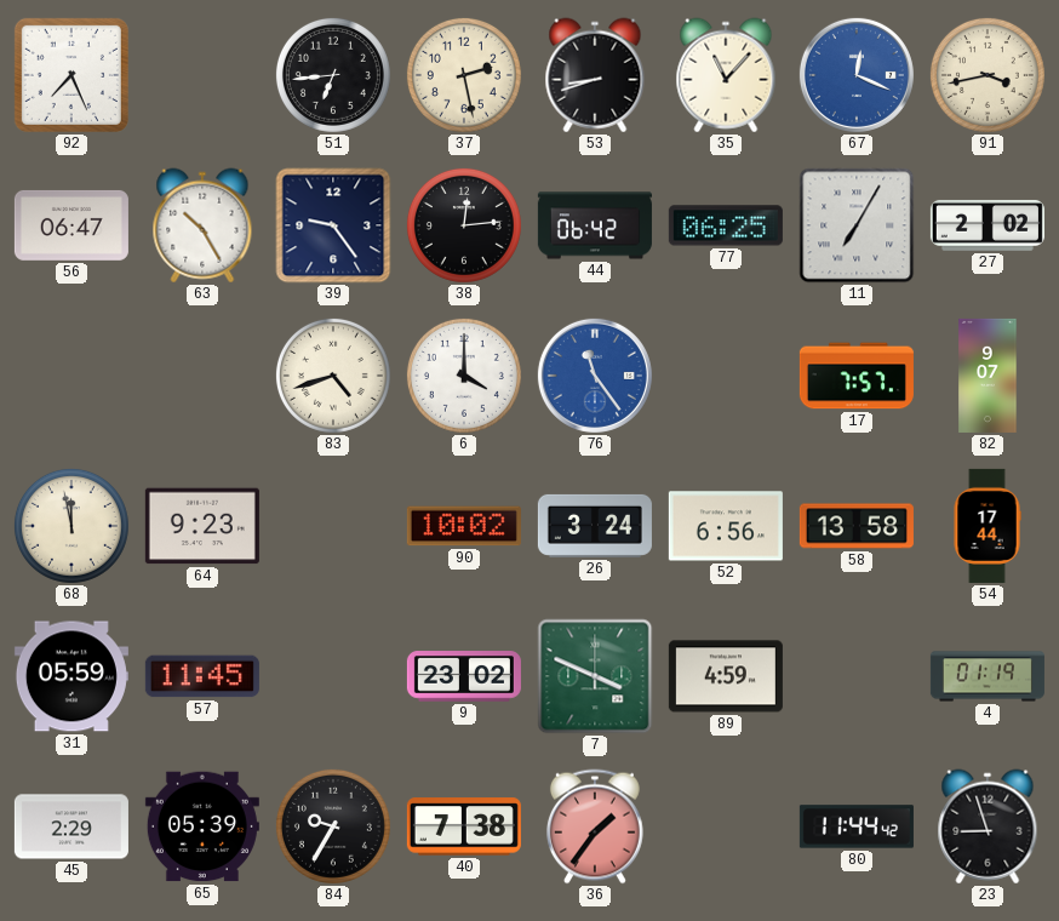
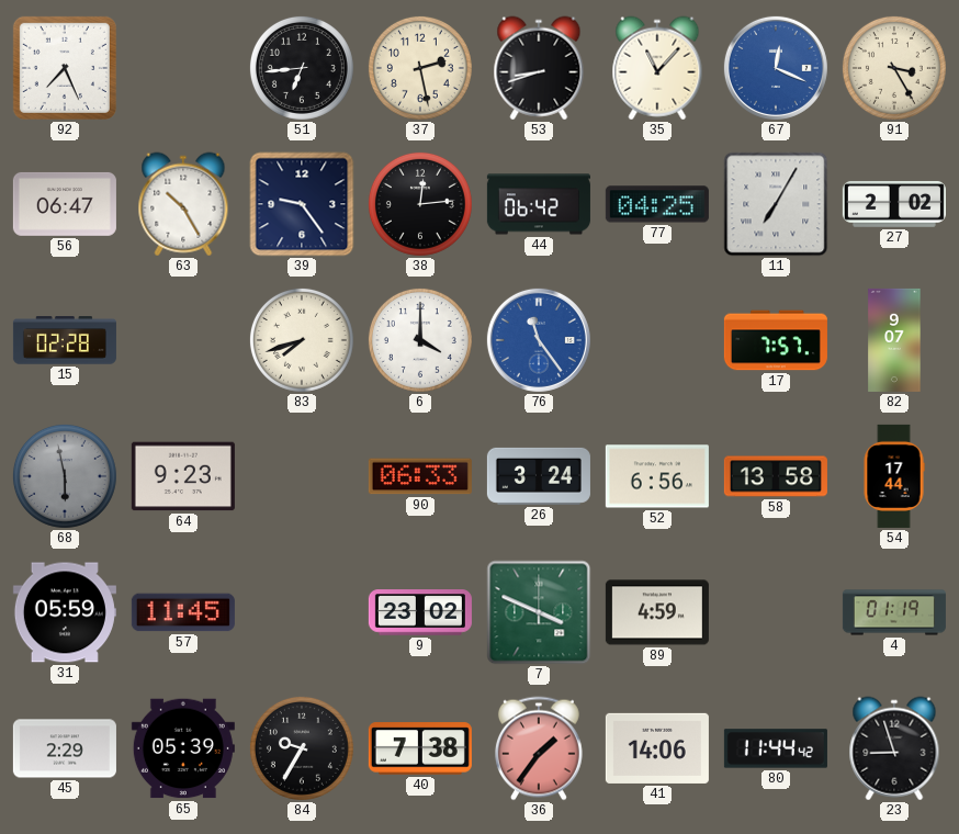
91: 3:43 -> 3:25 (894, 68)
77: 06:25 -> 04:25 (657, 204)
15: none -> 02:28 (65, 340)
83: 4:42 -> 7:42 (302, 340)
68: 11:58 -> 5:58 (65, 476)
68 dial: cream -> grey (65, 476)
90: 10:02 -> 06:33 (420, 476)
41: none -> 14:06 (657, 748)
